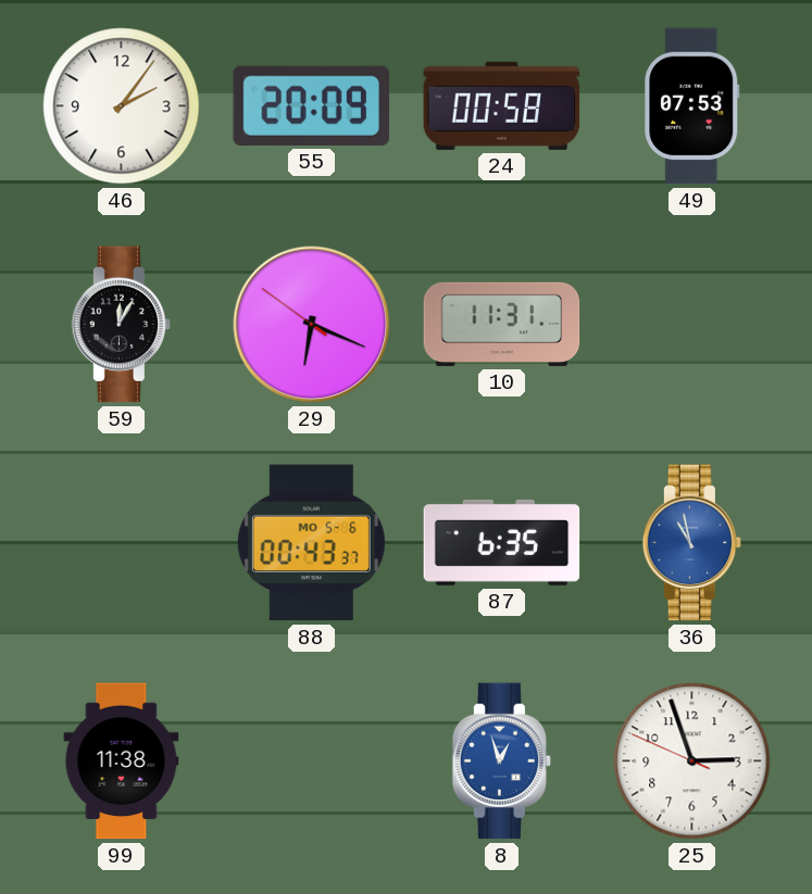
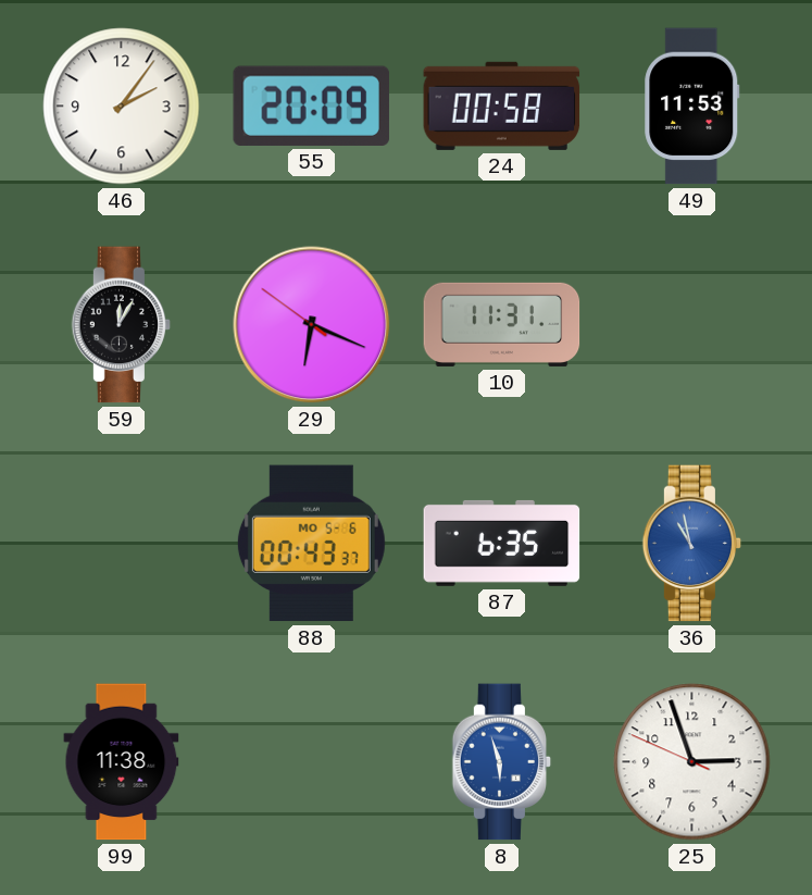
49: 07:53 -> 11:53 (692, 107)
8: 12:57 -> 5:57 (502, 762)
